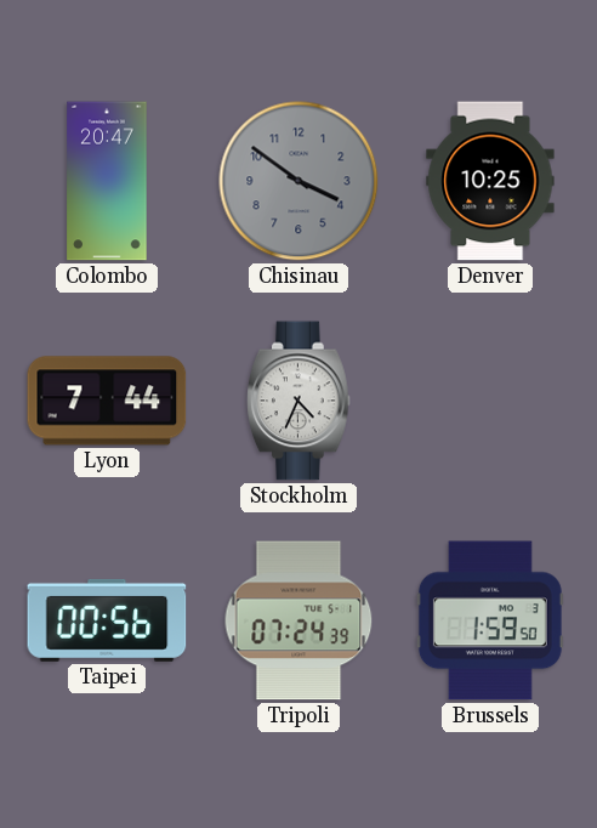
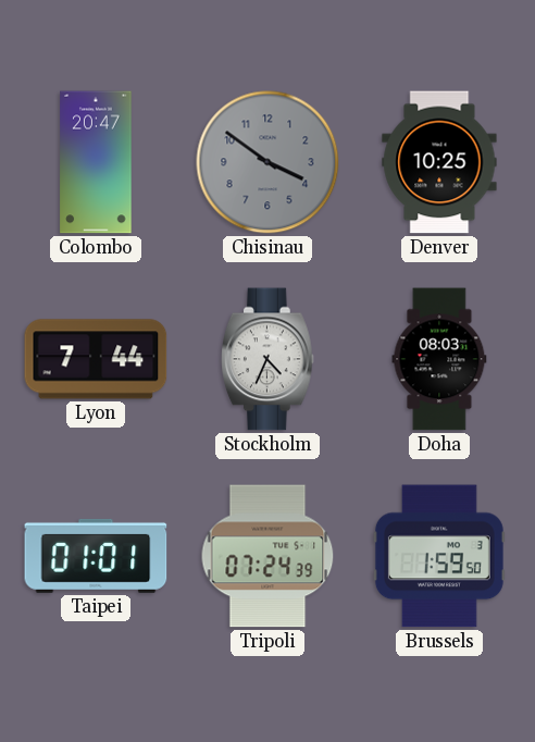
Doha: none -> 08:03 (439, 359)
Taipei: 00:56 -> 01:01 (96, 556)
